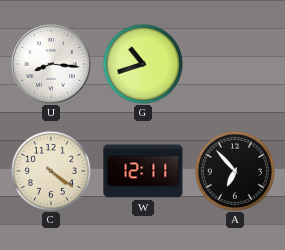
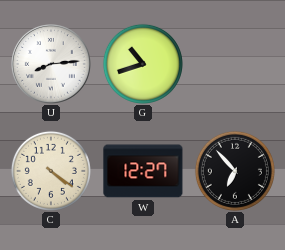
U: 8:16 -> 8:14 (52, 65)
W: 12:11 -> 12:27 (143, 171)
